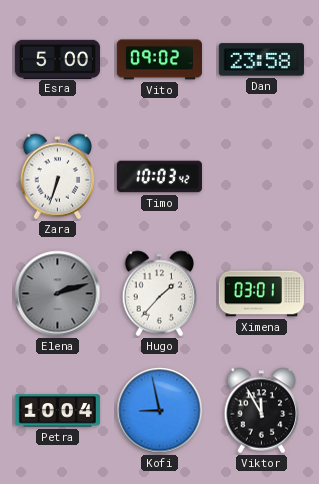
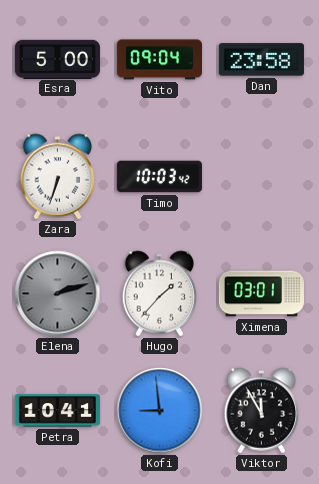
Vito: 09:02 -> 09:04 (159, 60)
Petra: 10:04 -> 10:41 (57, 411)
Kofi: 8:58 -> 8:59 (160, 411)
